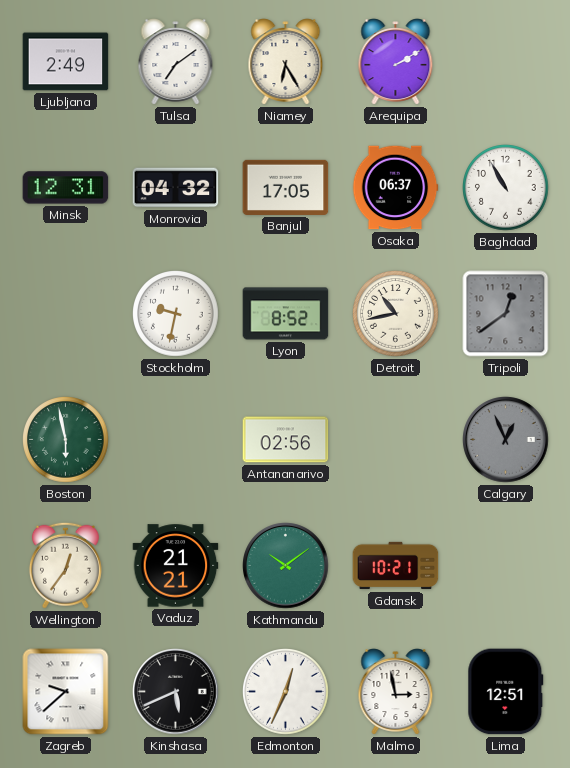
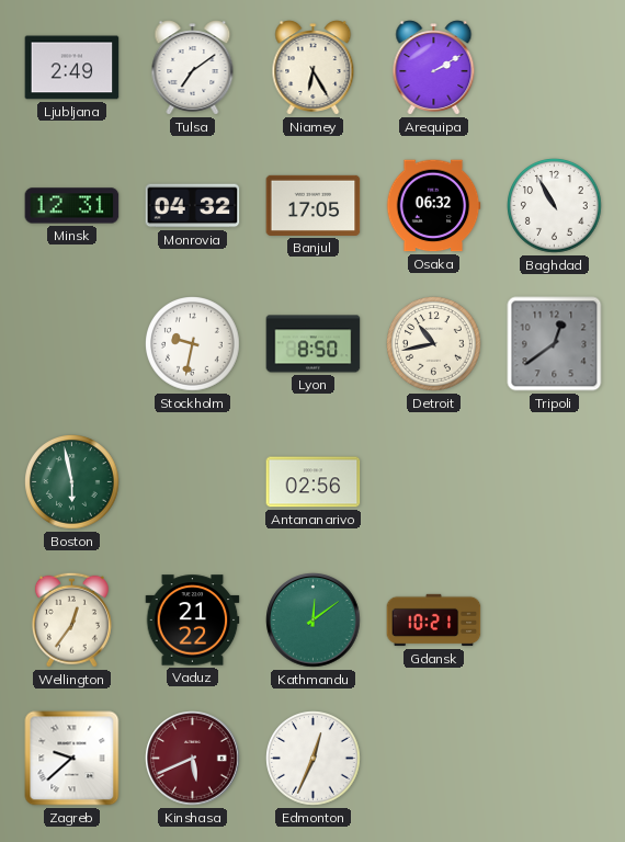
Osaka: 06:37 -> 06:32 (433, 206)
Lyon: 8:52 -> 8:50 (314, 344)
Calgary: 12:56 -> none (506, 440)
Vaduz: 21:21 -> 21:22 (193, 621)
Kathmandu: 10:09 -> 12:09 (314, 621)
Kinshasa dial: black -> burgundy (193, 759)
Malmo: 2:58 -> none (396, 692)
Lima: 12:51 -> none (506, 692)
